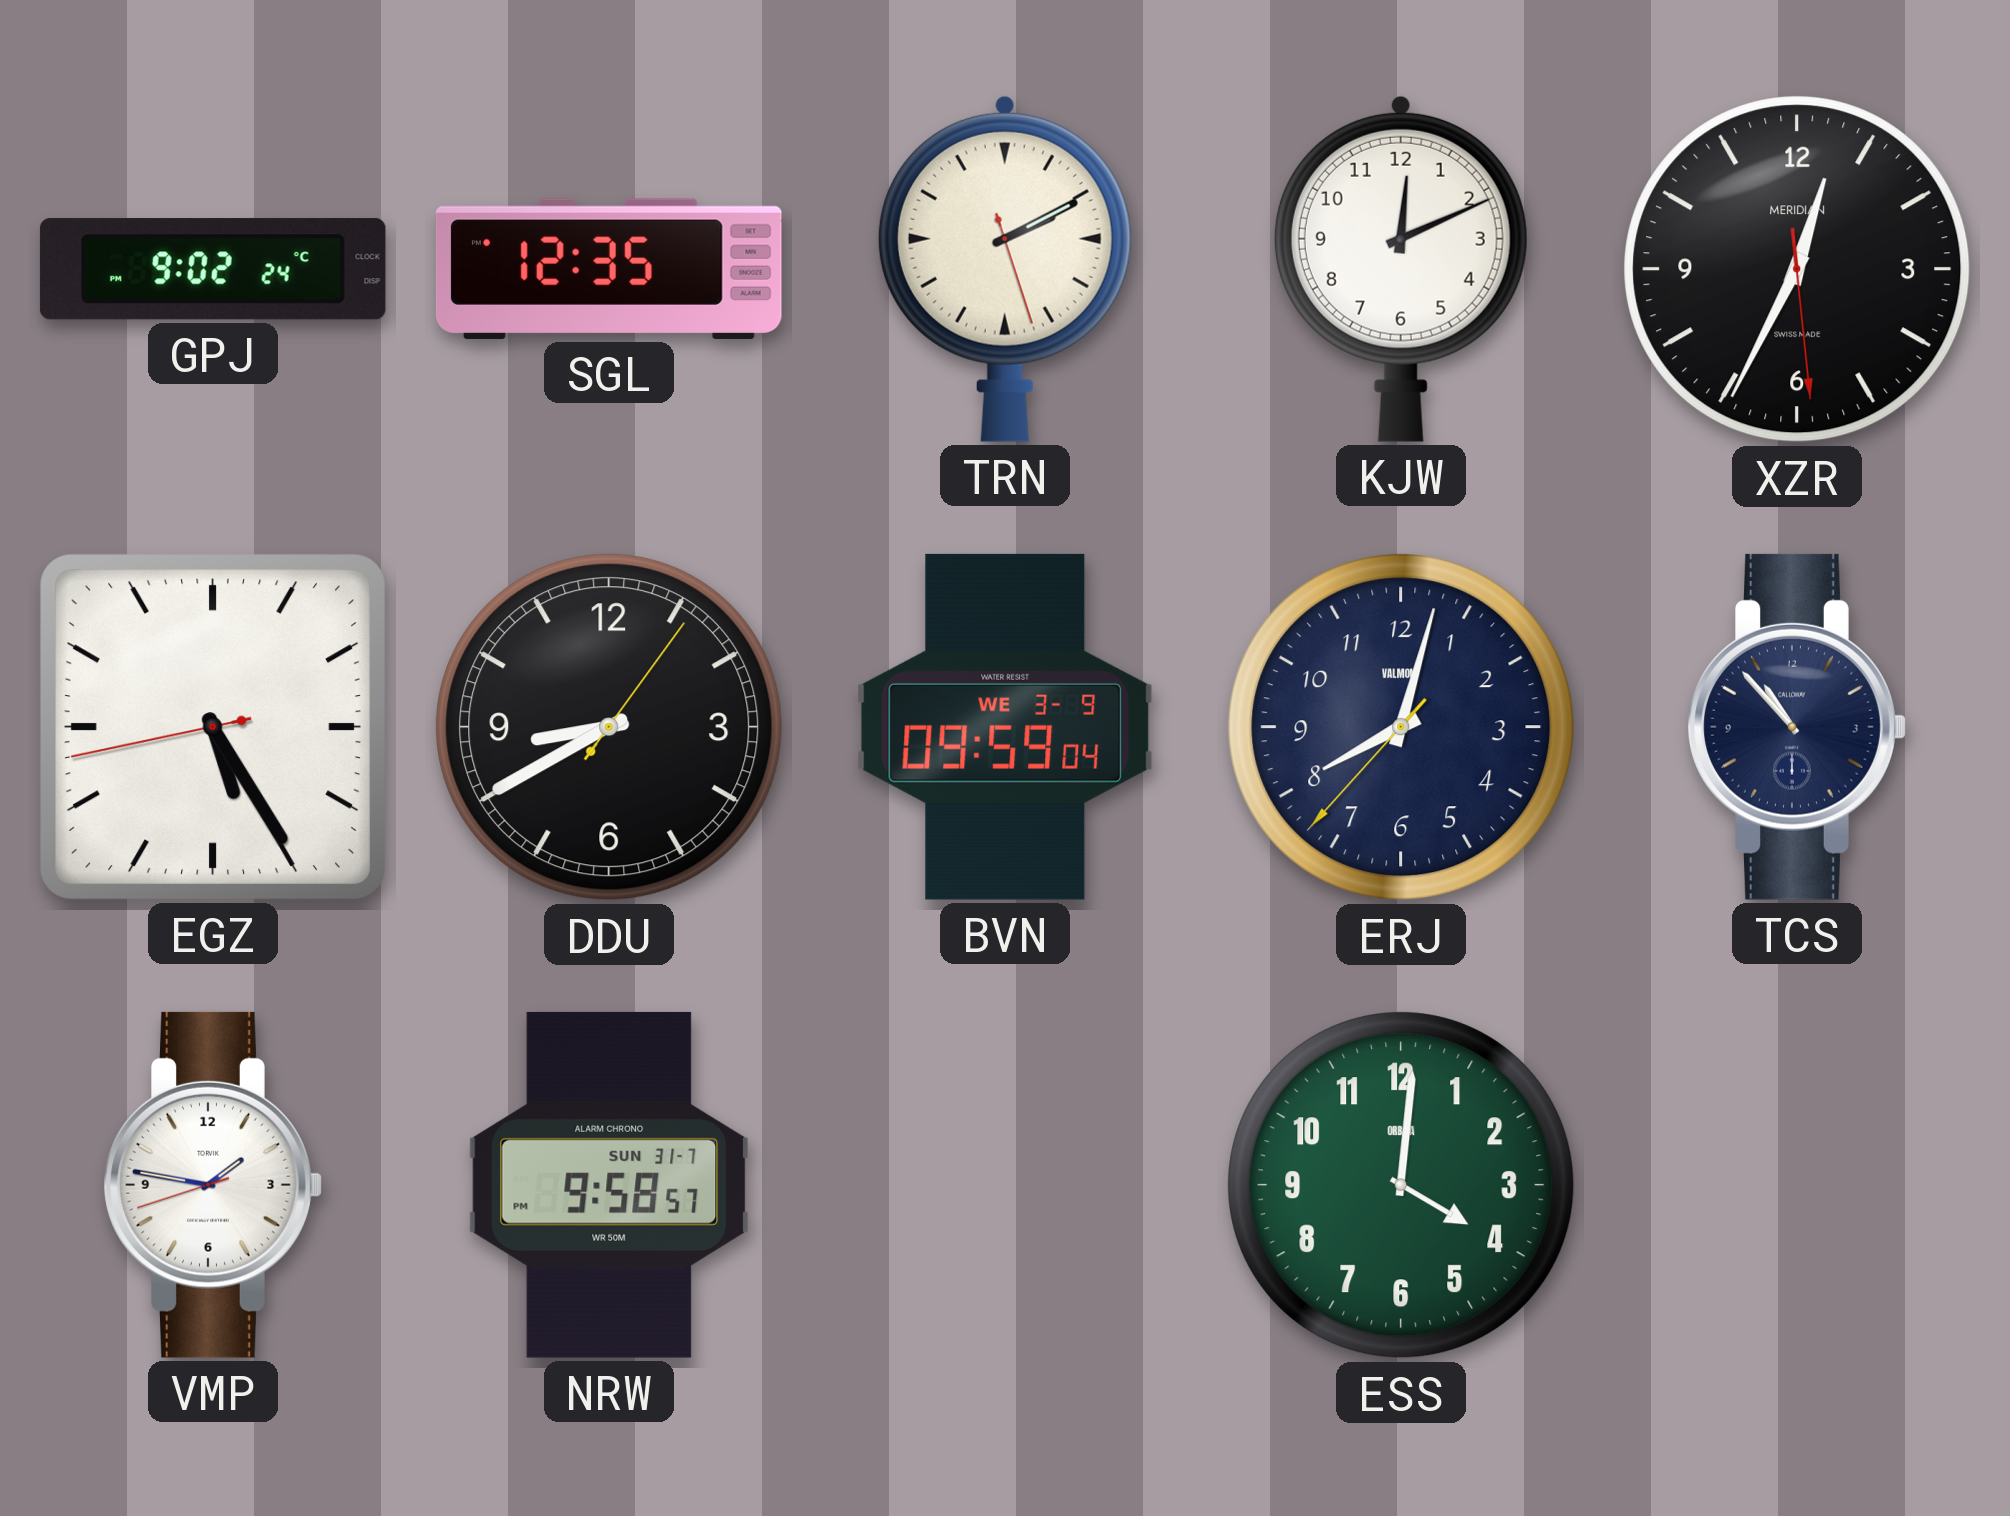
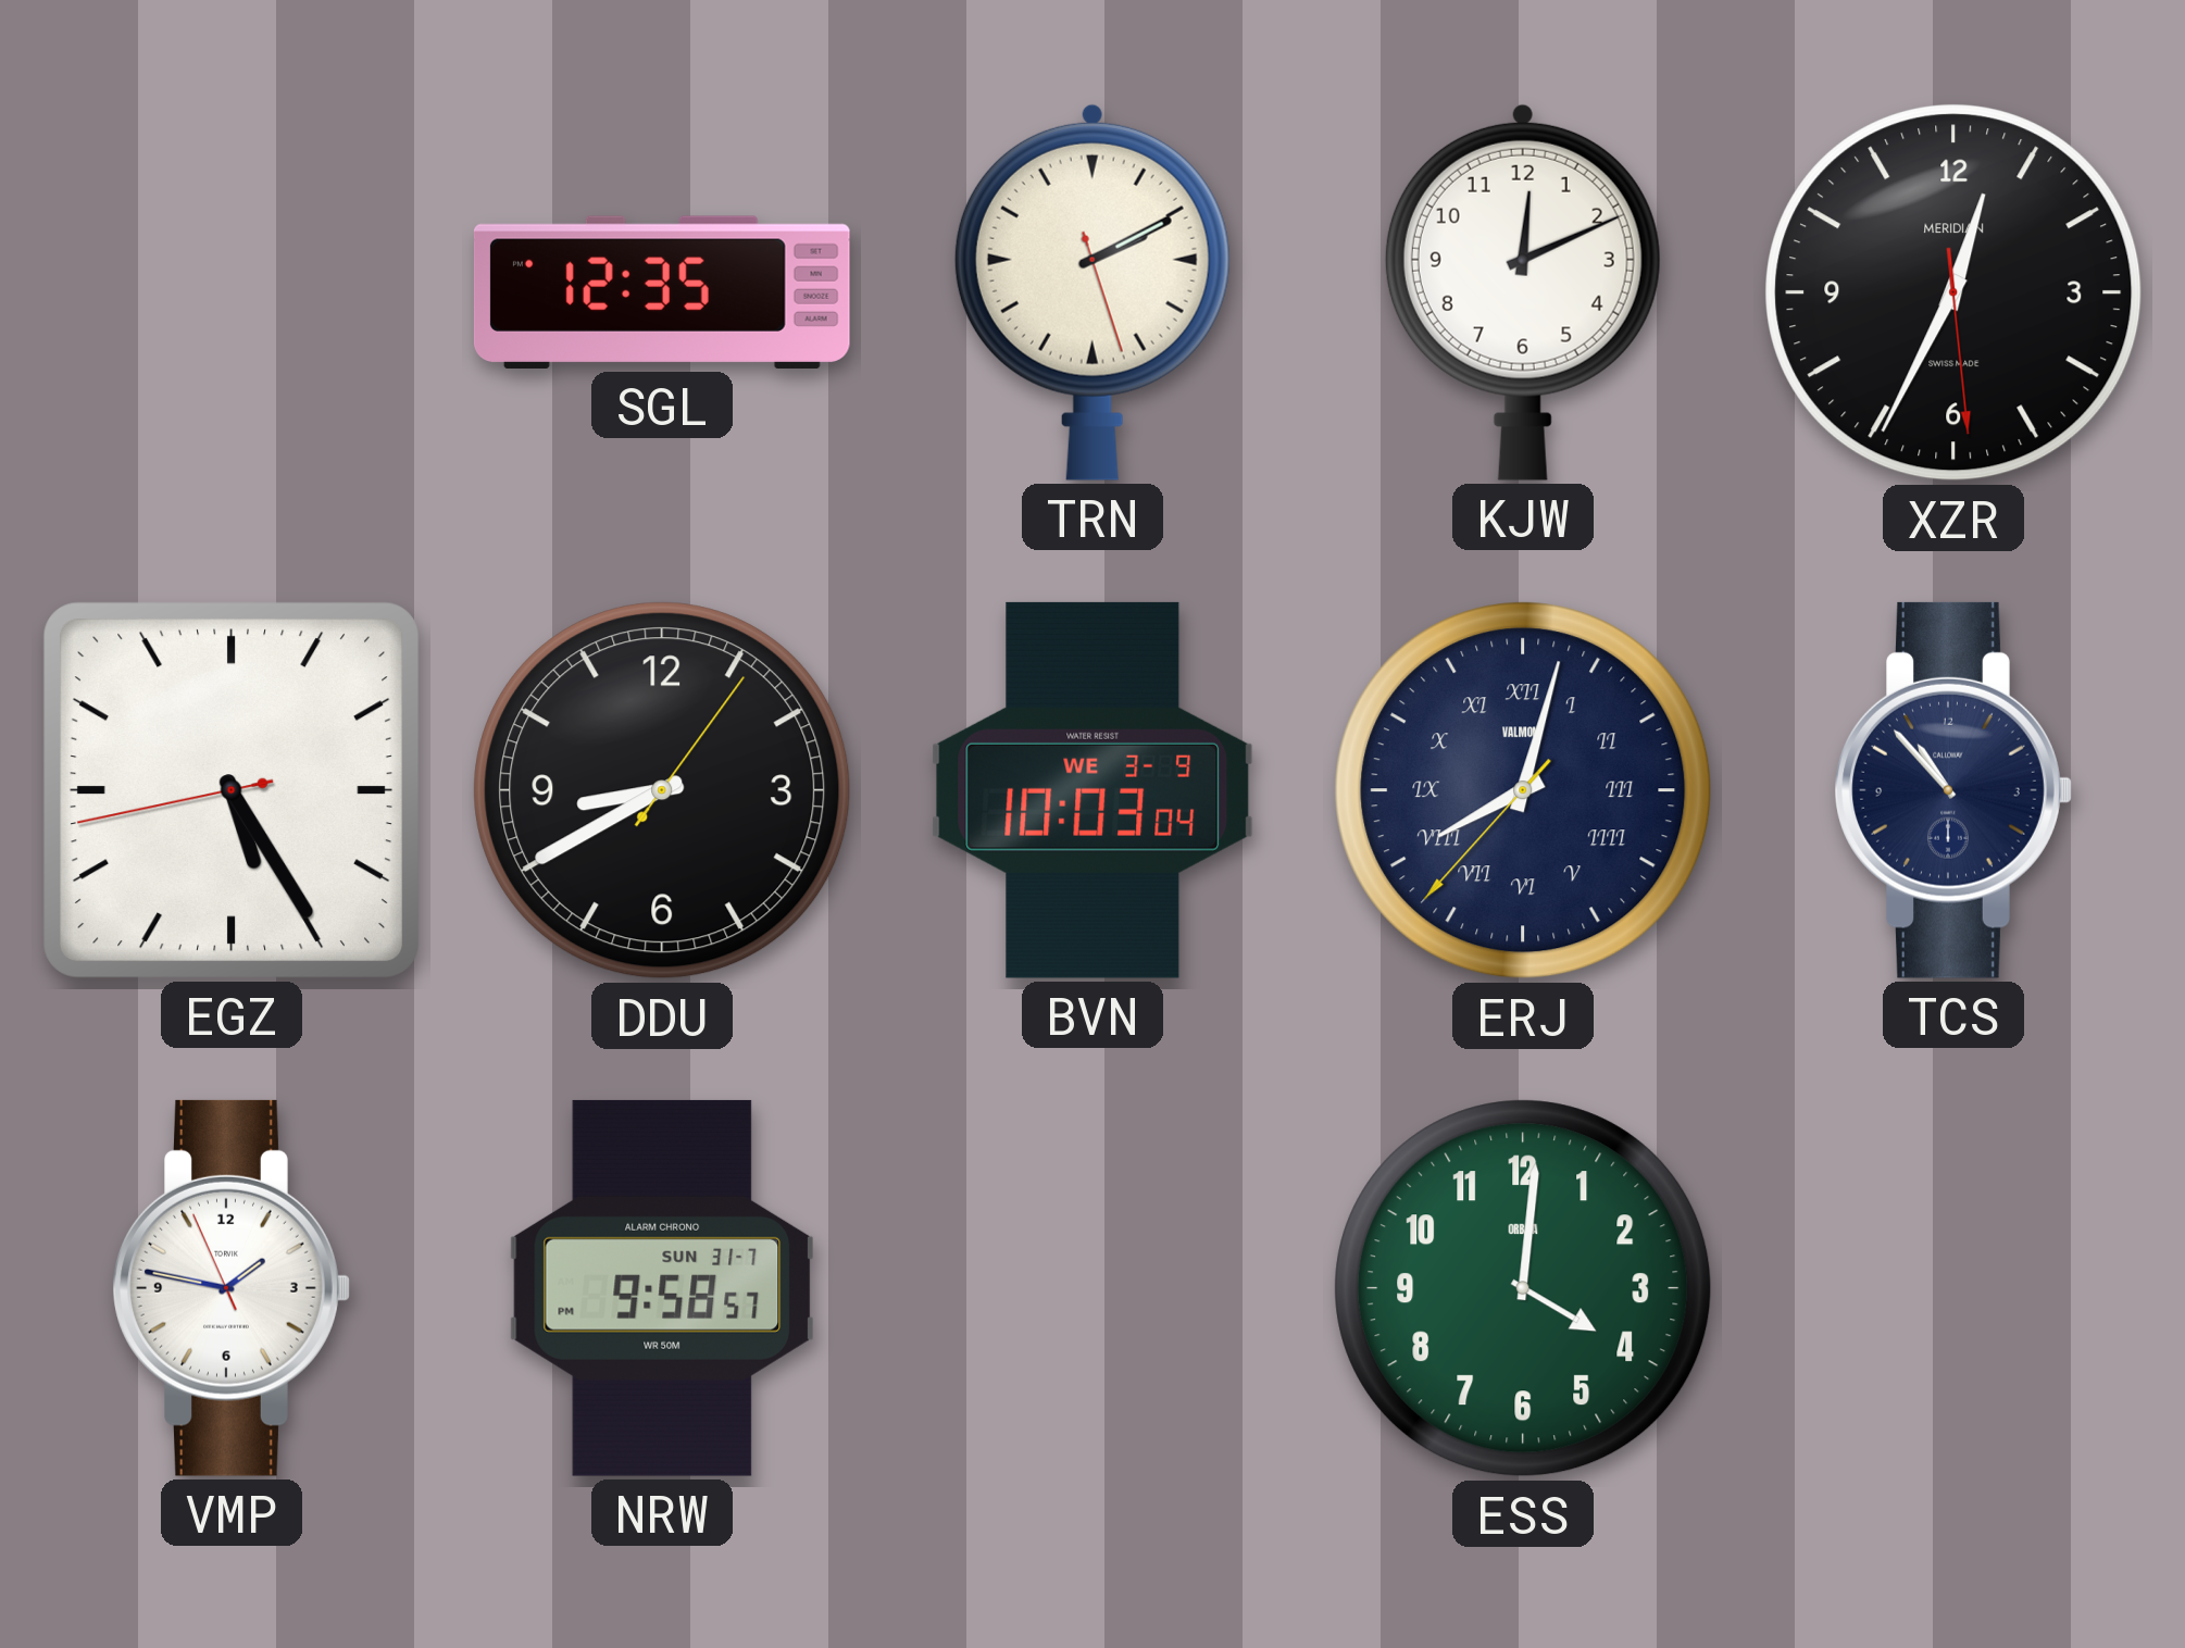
GPJ: 9:02 -> none (213, 269)
BVN: 09:59 -> 10:03 (1092, 790)
ERJ numerals: Arabic -> Roman (1523, 790)
VMP: 1:46:42 -> 1:46:56 (232, 1288)
